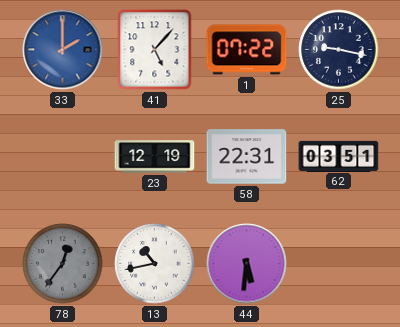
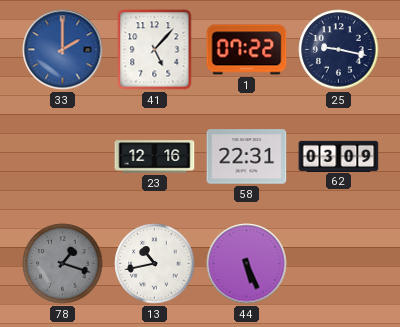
23: 12:19 -> 12:16 (155, 157)
62: 03:51 -> 03:09 (339, 156)
78: 12:36 -> 1:18 (63, 264)
44: 5:31 -> 5:26 (247, 264)
